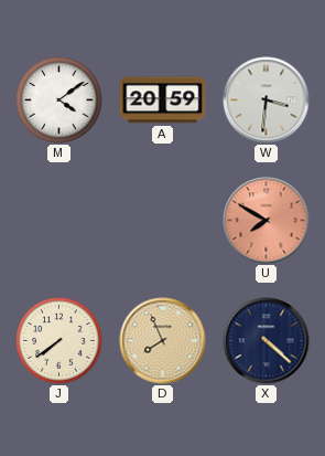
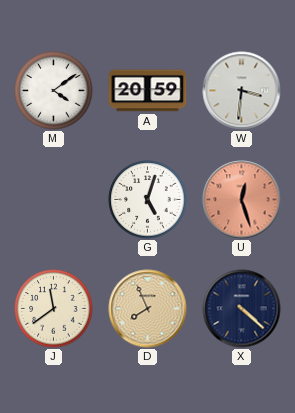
G: none -> 5:03 (148, 200)
U: 7:50 -> 12:27 (242, 200)
J: 7:39 -> 11:39 (54, 309)
